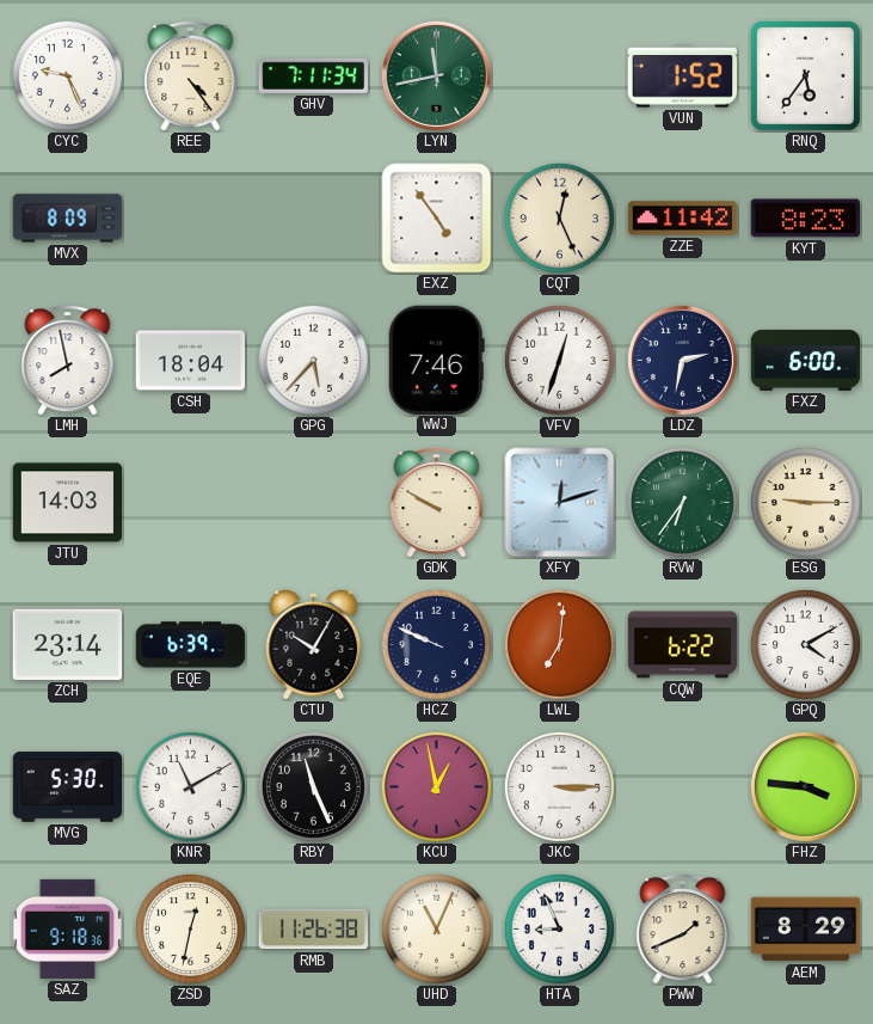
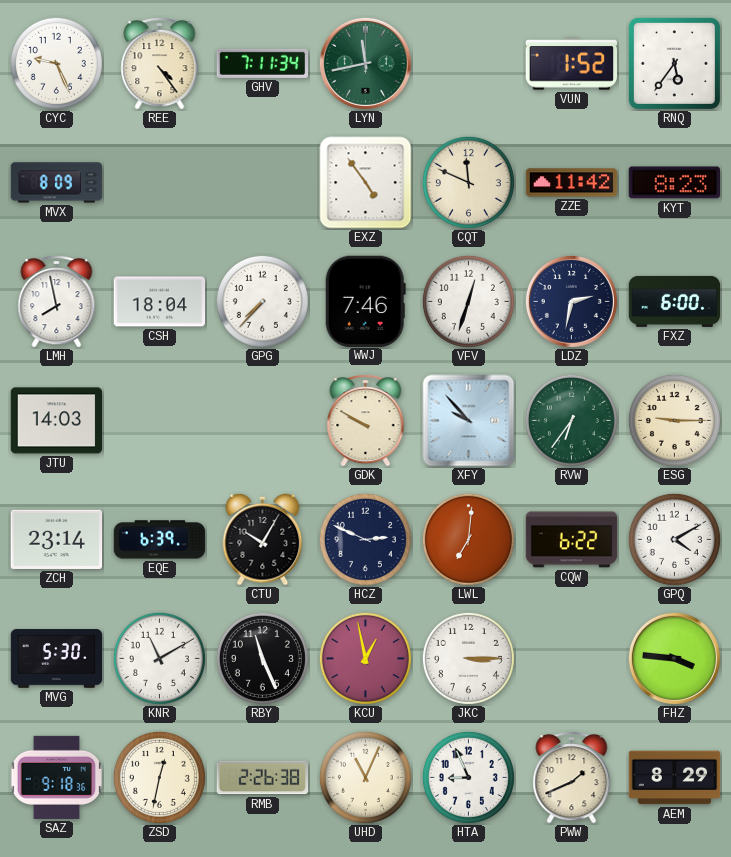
CQT: 12:26 -> 11:49 (468, 182)
GPG: 5:37 -> 7:37 (262, 301)
XFY: 12:12 -> 9:53 (469, 421)
HCZ: 9:49 -> 2:49 (365, 539)
RMB: 11:26 -> 2:26 (263, 778)
